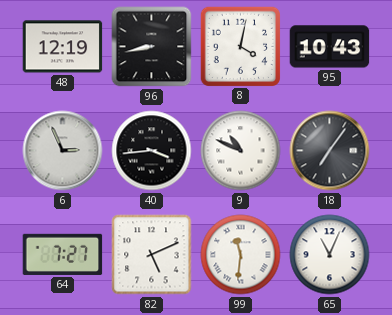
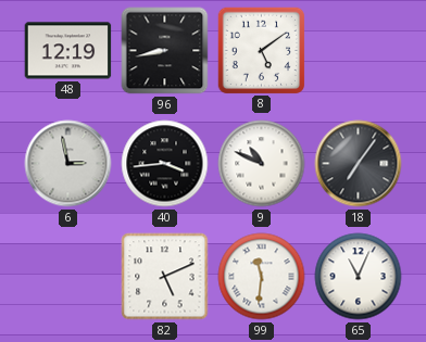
8: 4:02 -> 5:09 (261, 50)
95: 10:43 -> none (330, 47)
6: 2:56 -> 2:58 (68, 164)
64: 7:27 -> none (63, 254)
